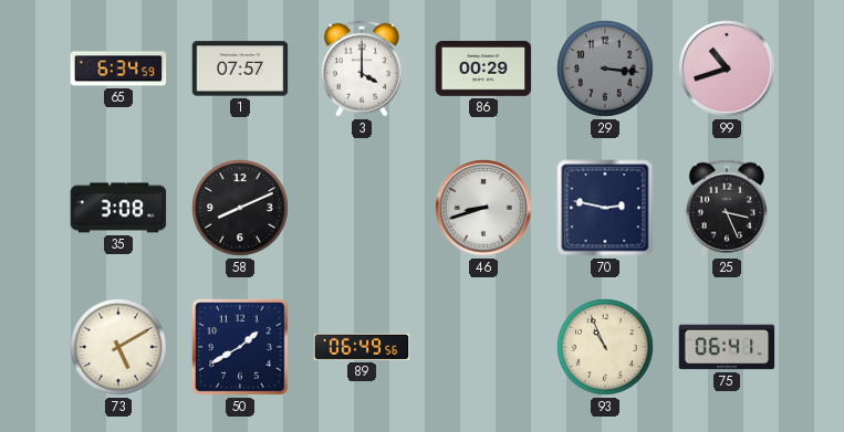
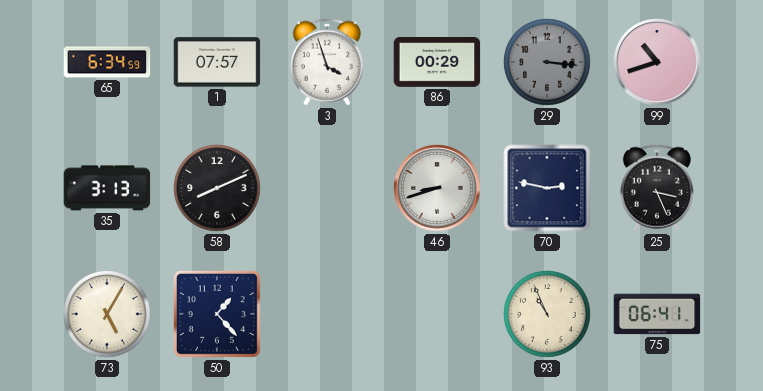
3: 4:00 -> 3:57 (327, 62)
35: 3:08 -> 3:13 (107, 188)
73: 5:10 -> 5:05 (107, 314)
50: 1:40 -> 1:23 (217, 314)
89: 06:49 -> none (362, 347)
